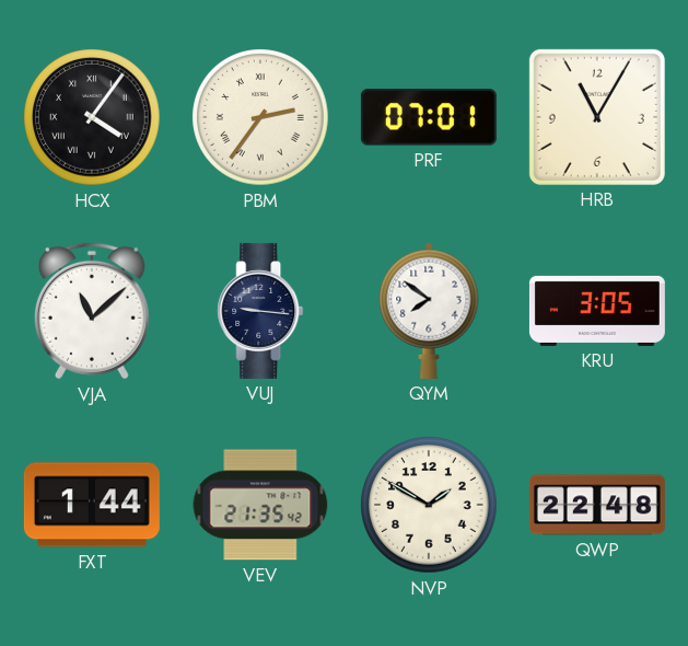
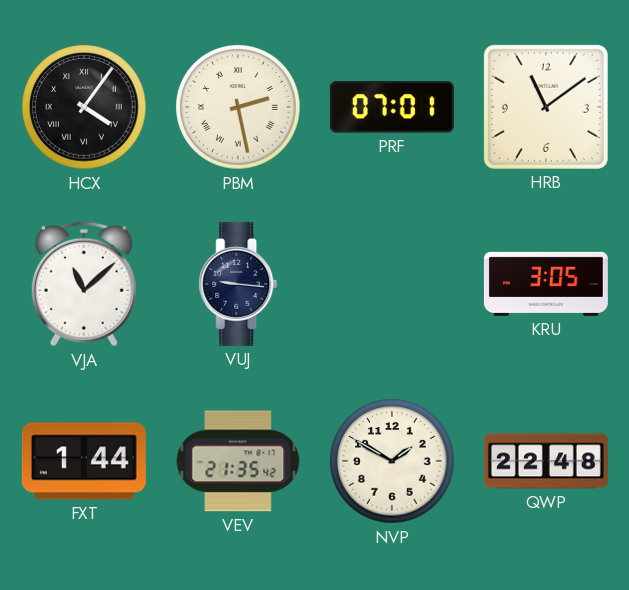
PBM: 2:36 -> 2:28 (238, 107)
HRB: 11:05 -> 11:09 (546, 107)
QYM: 7:51 -> none (429, 311)
